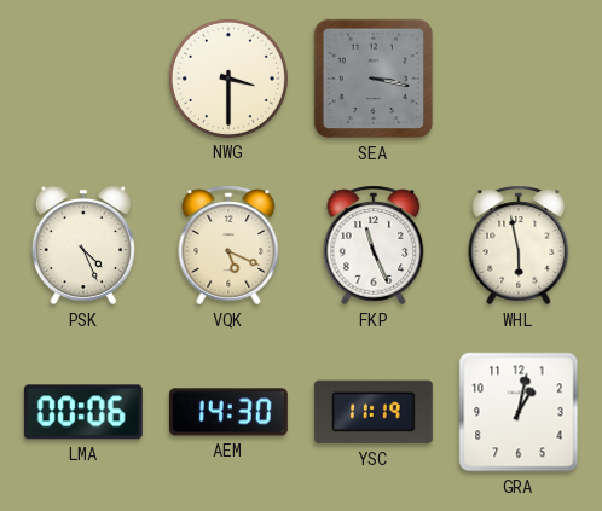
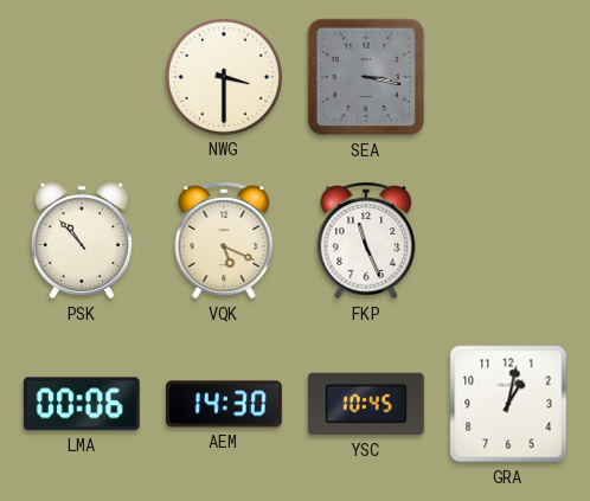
PSK: 4:26 -> 10:53 (82, 240)
WHL: 5:58 -> none (519, 245)
YSC: 11:19 -> 10:45 (366, 404)
